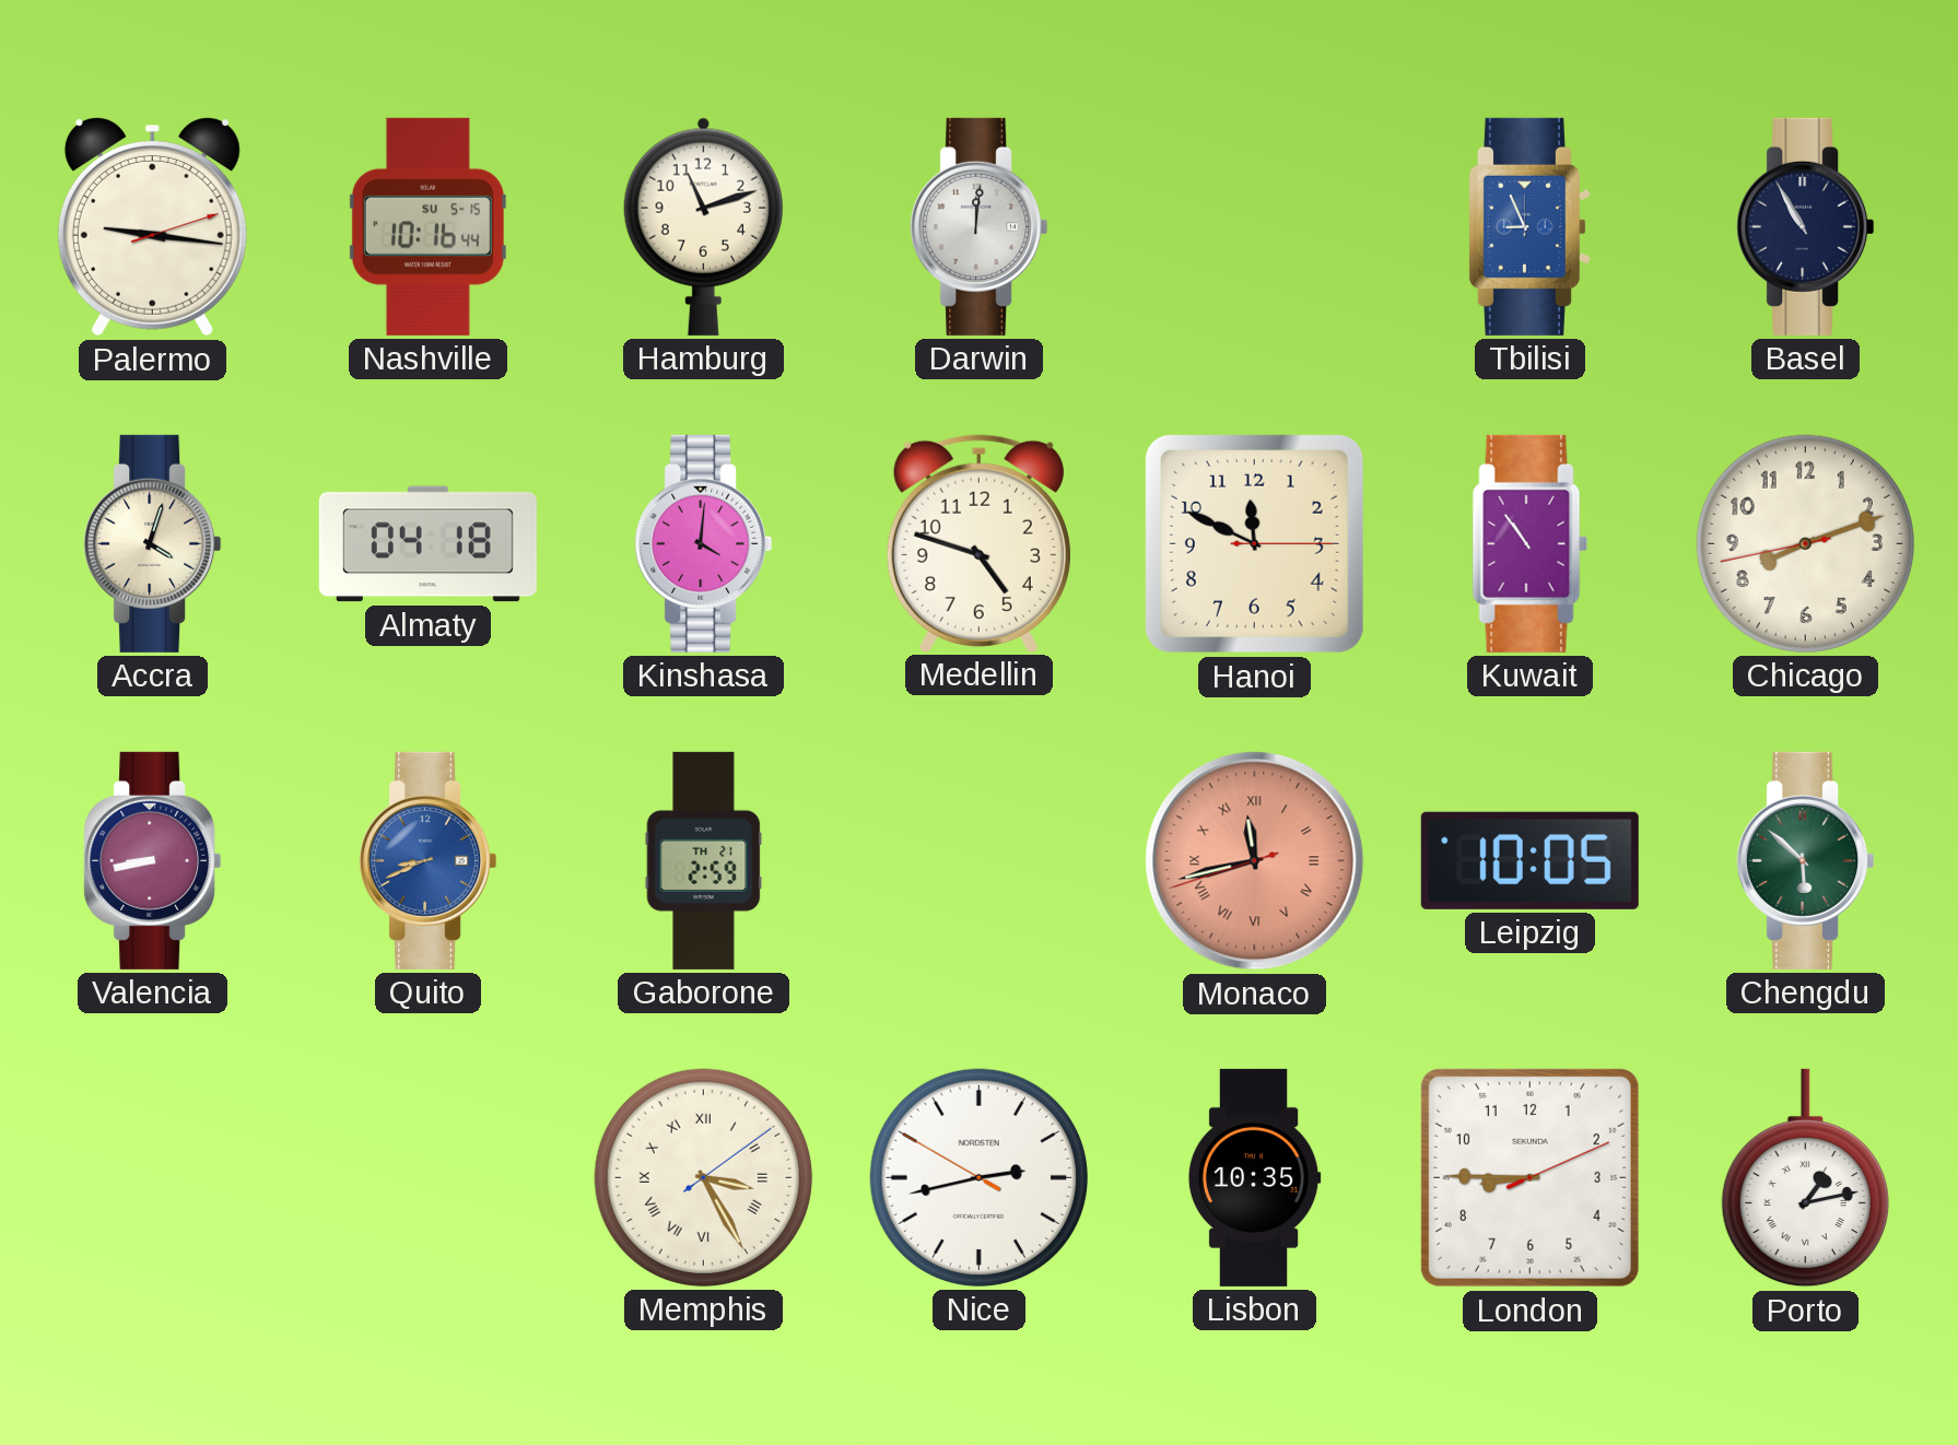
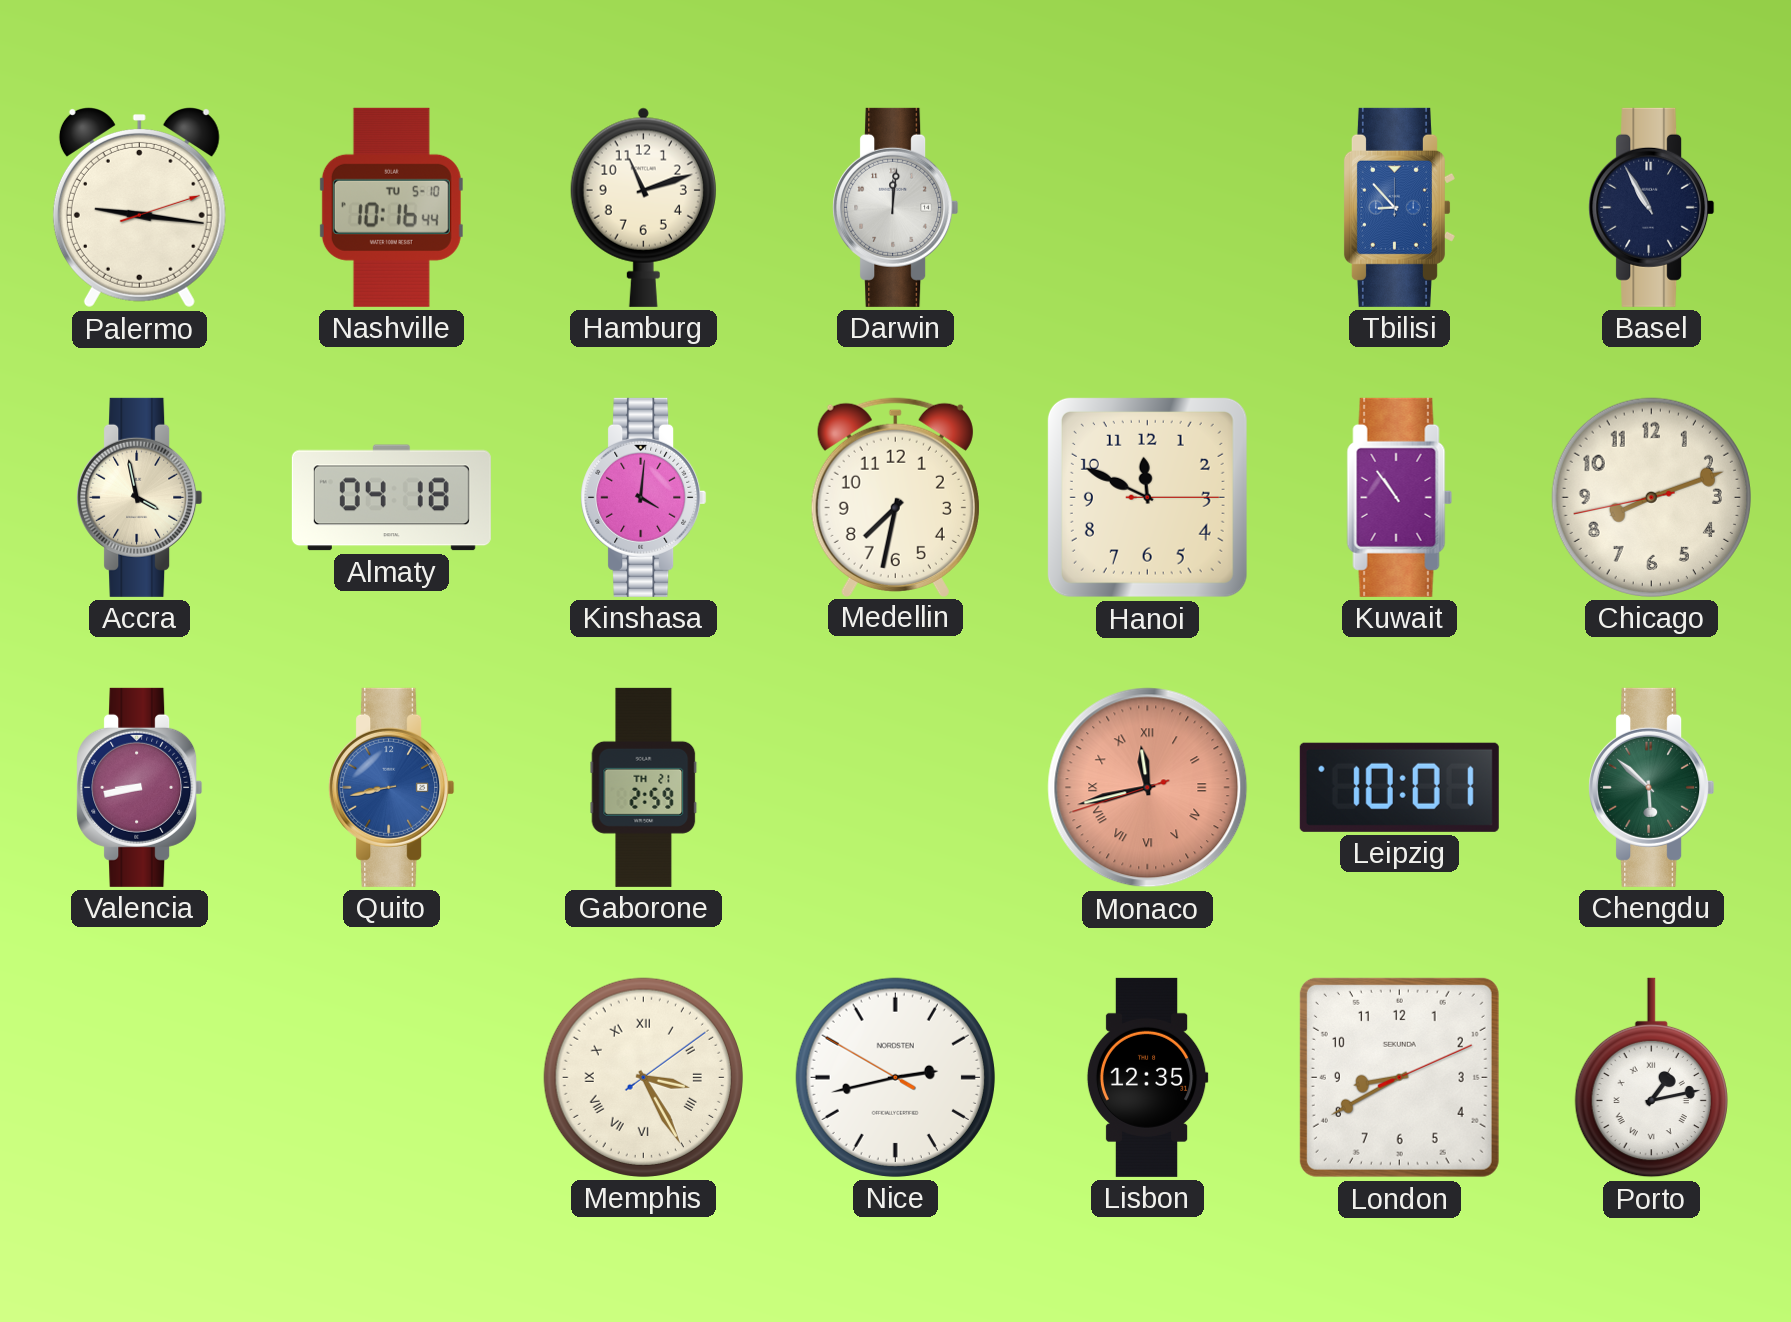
Nashville date: SU 5-15 -> TU 5-10 (391, 207)
Tbilisi: 8:56 -> 8:53 (1399, 207)
Accra: 4:03 -> 3:58 (140, 497)
Medellin: 4:48 -> 7:32 (895, 497)
Quito: 8:41 -> 8:43 (392, 787)
Leipzig: 10:05 -> 10:01 (1399, 787)
Lisbon: 10:35 -> 12:35 (1147, 1077)
London: 8:45 -> 8:40 (1399, 1077)
